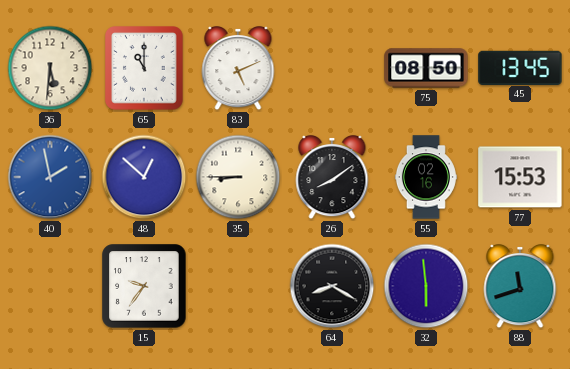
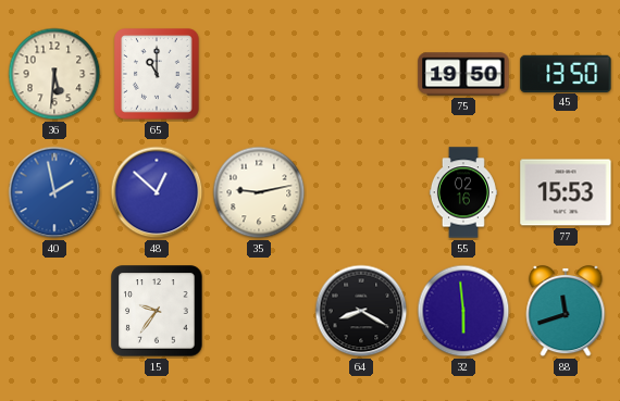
83: 5:11 -> none (238, 69)
75: 08:50 -> 19:50 (463, 74)
45: 13:45 -> 13:50 (566, 73)
35: 8:45 -> 9:13 (259, 192)
26: 8:09 -> none (332, 178)
